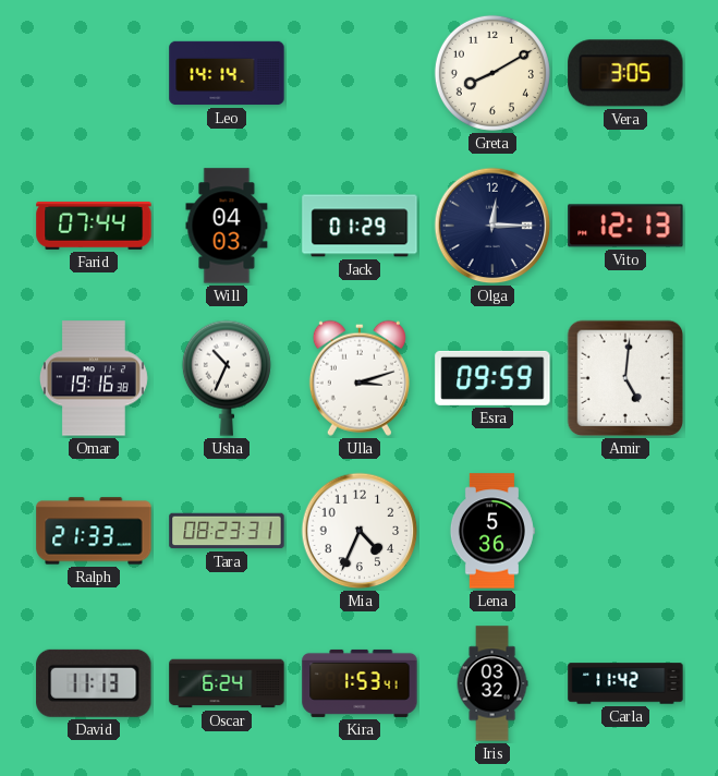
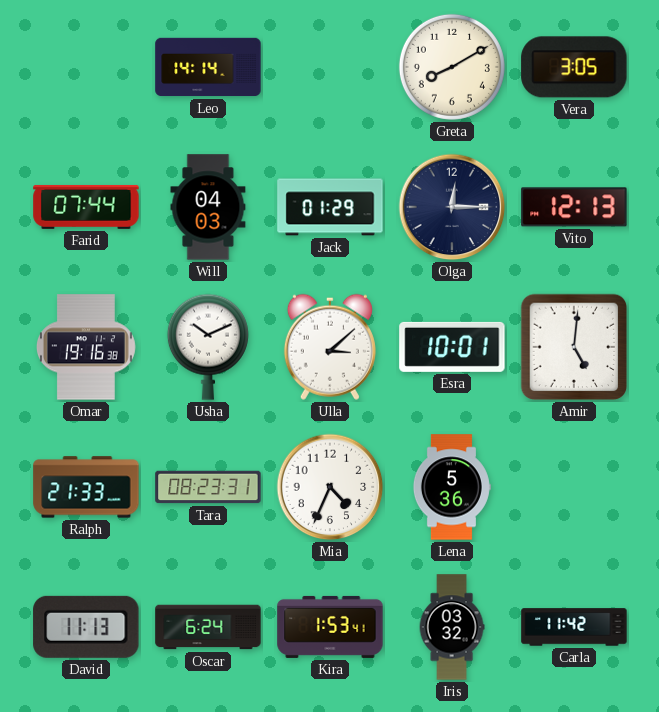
Usha: 10:34 -> 10:11 (208, 347)
Ulla: 3:12 -> 3:08 (330, 347)
Esra: 09:59 -> 10:01 (452, 347)
